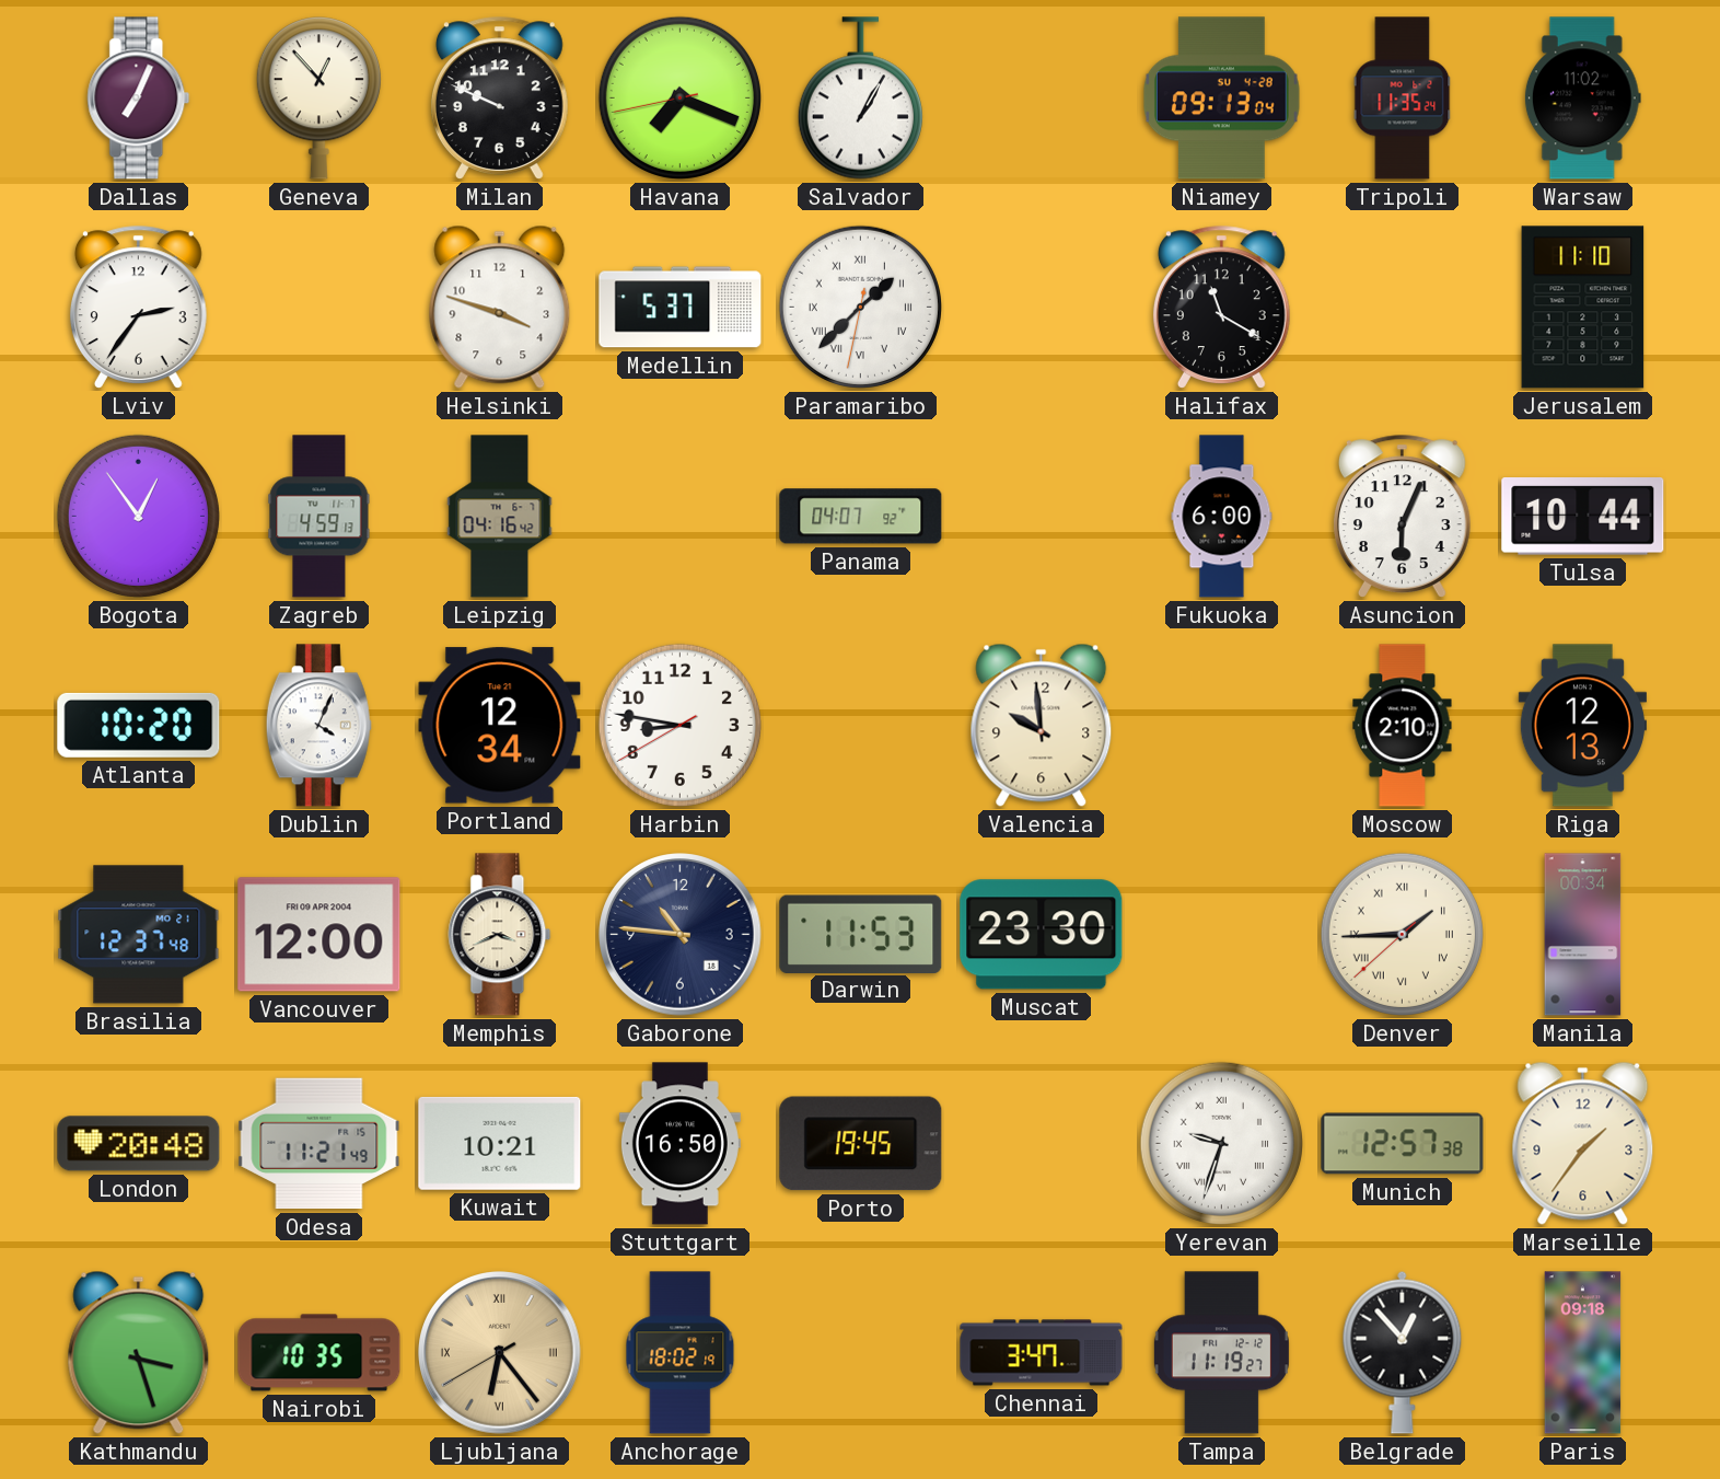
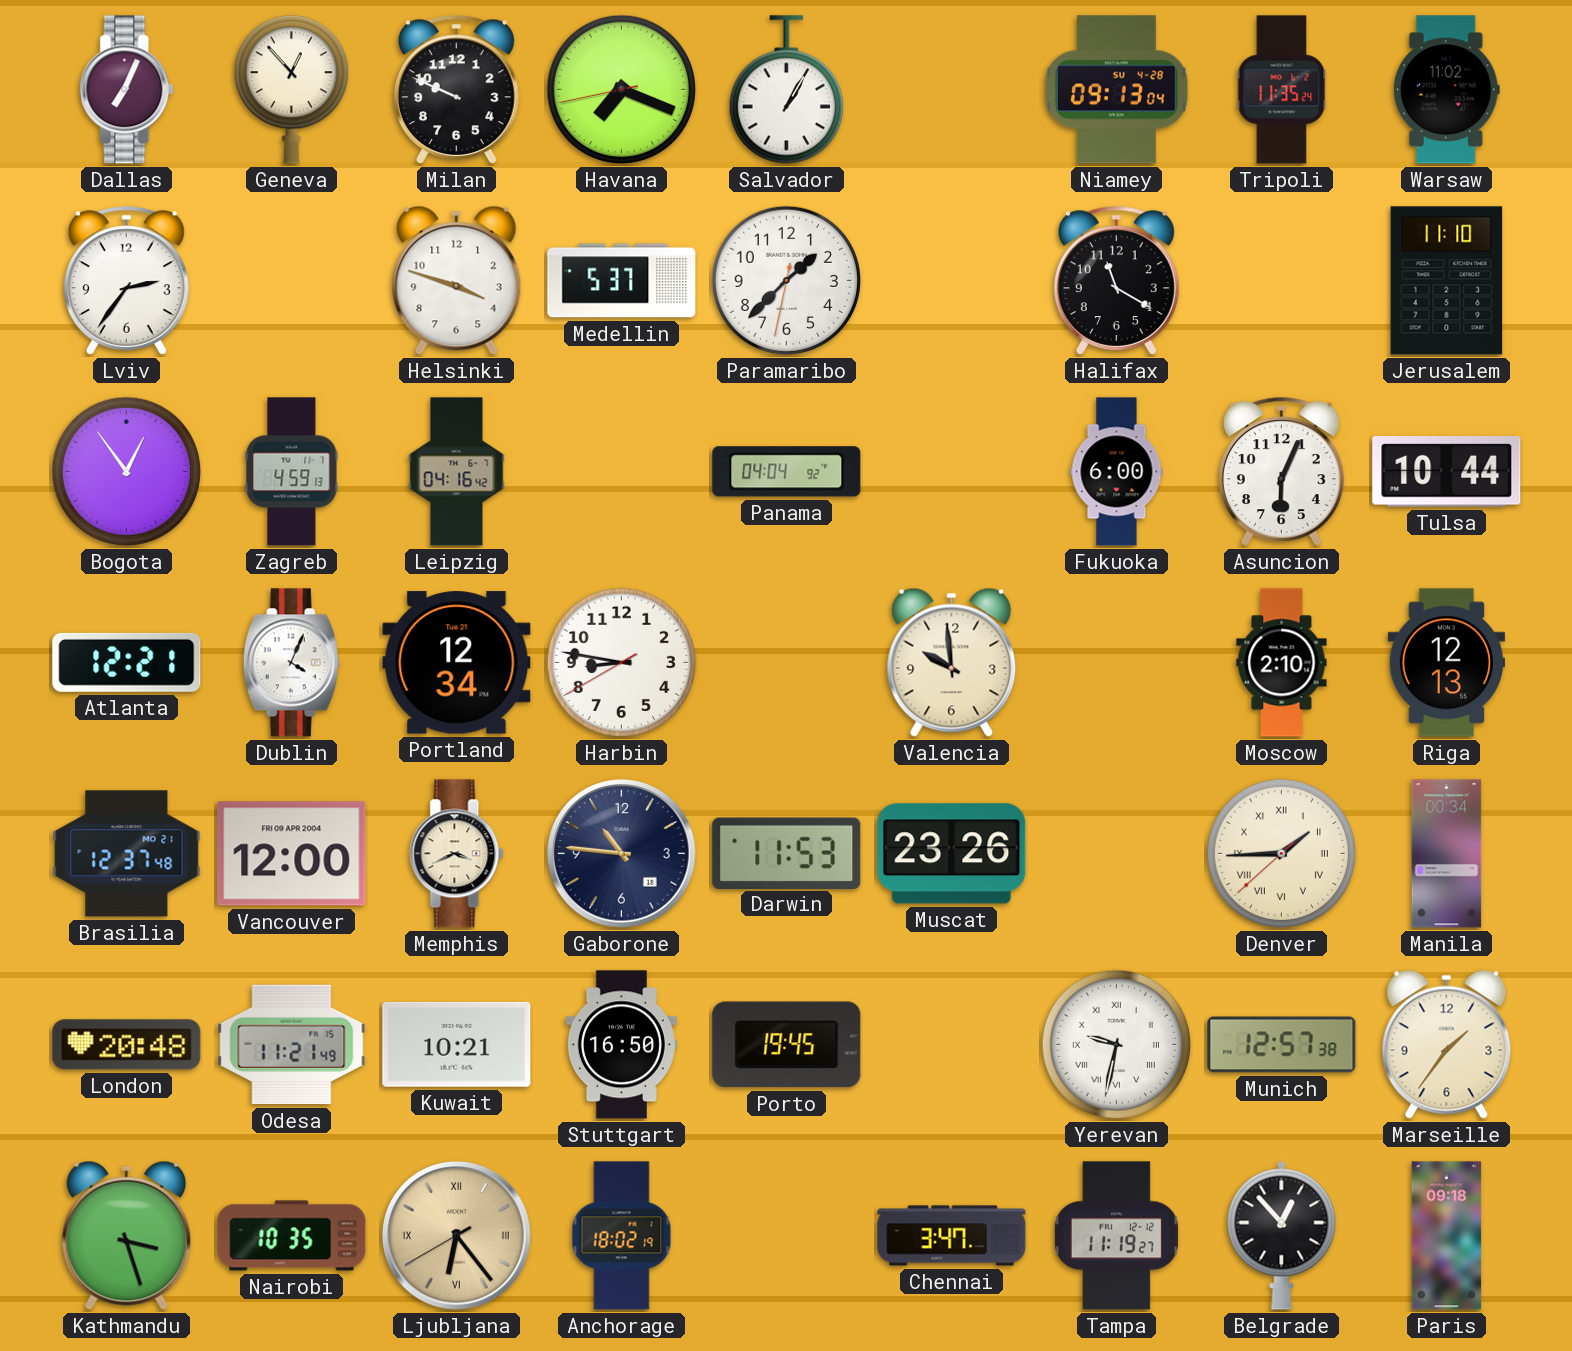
Paramaribo numerals: Roman -> Arabic (786, 280)
Panama: 04:07 -> 04:04 (787, 472)
Atlanta: 10:20 -> 12:21 (127, 662)
Muscat: 23:30 -> 23:26 (952, 854)
Yerevan: 9:33 -> 9:32 (1116, 1044)
